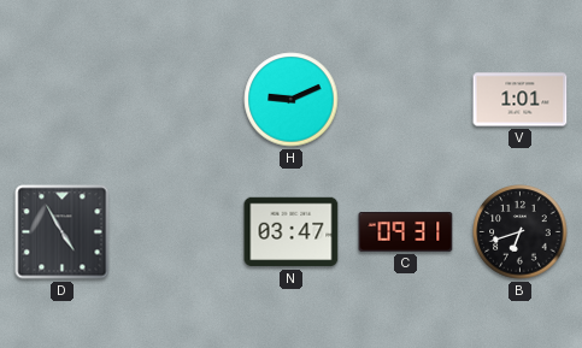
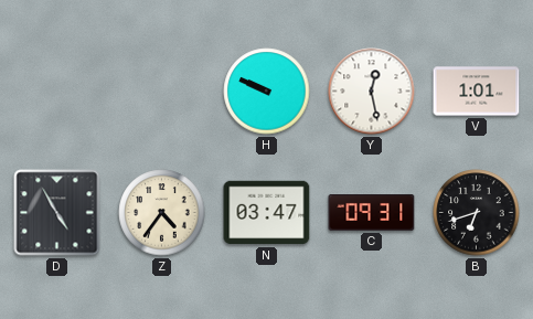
H: 9:11 -> 9:49 (267, 92)
Y: none -> 12:28 (372, 92)
Z: none -> 4:36 (162, 213)
